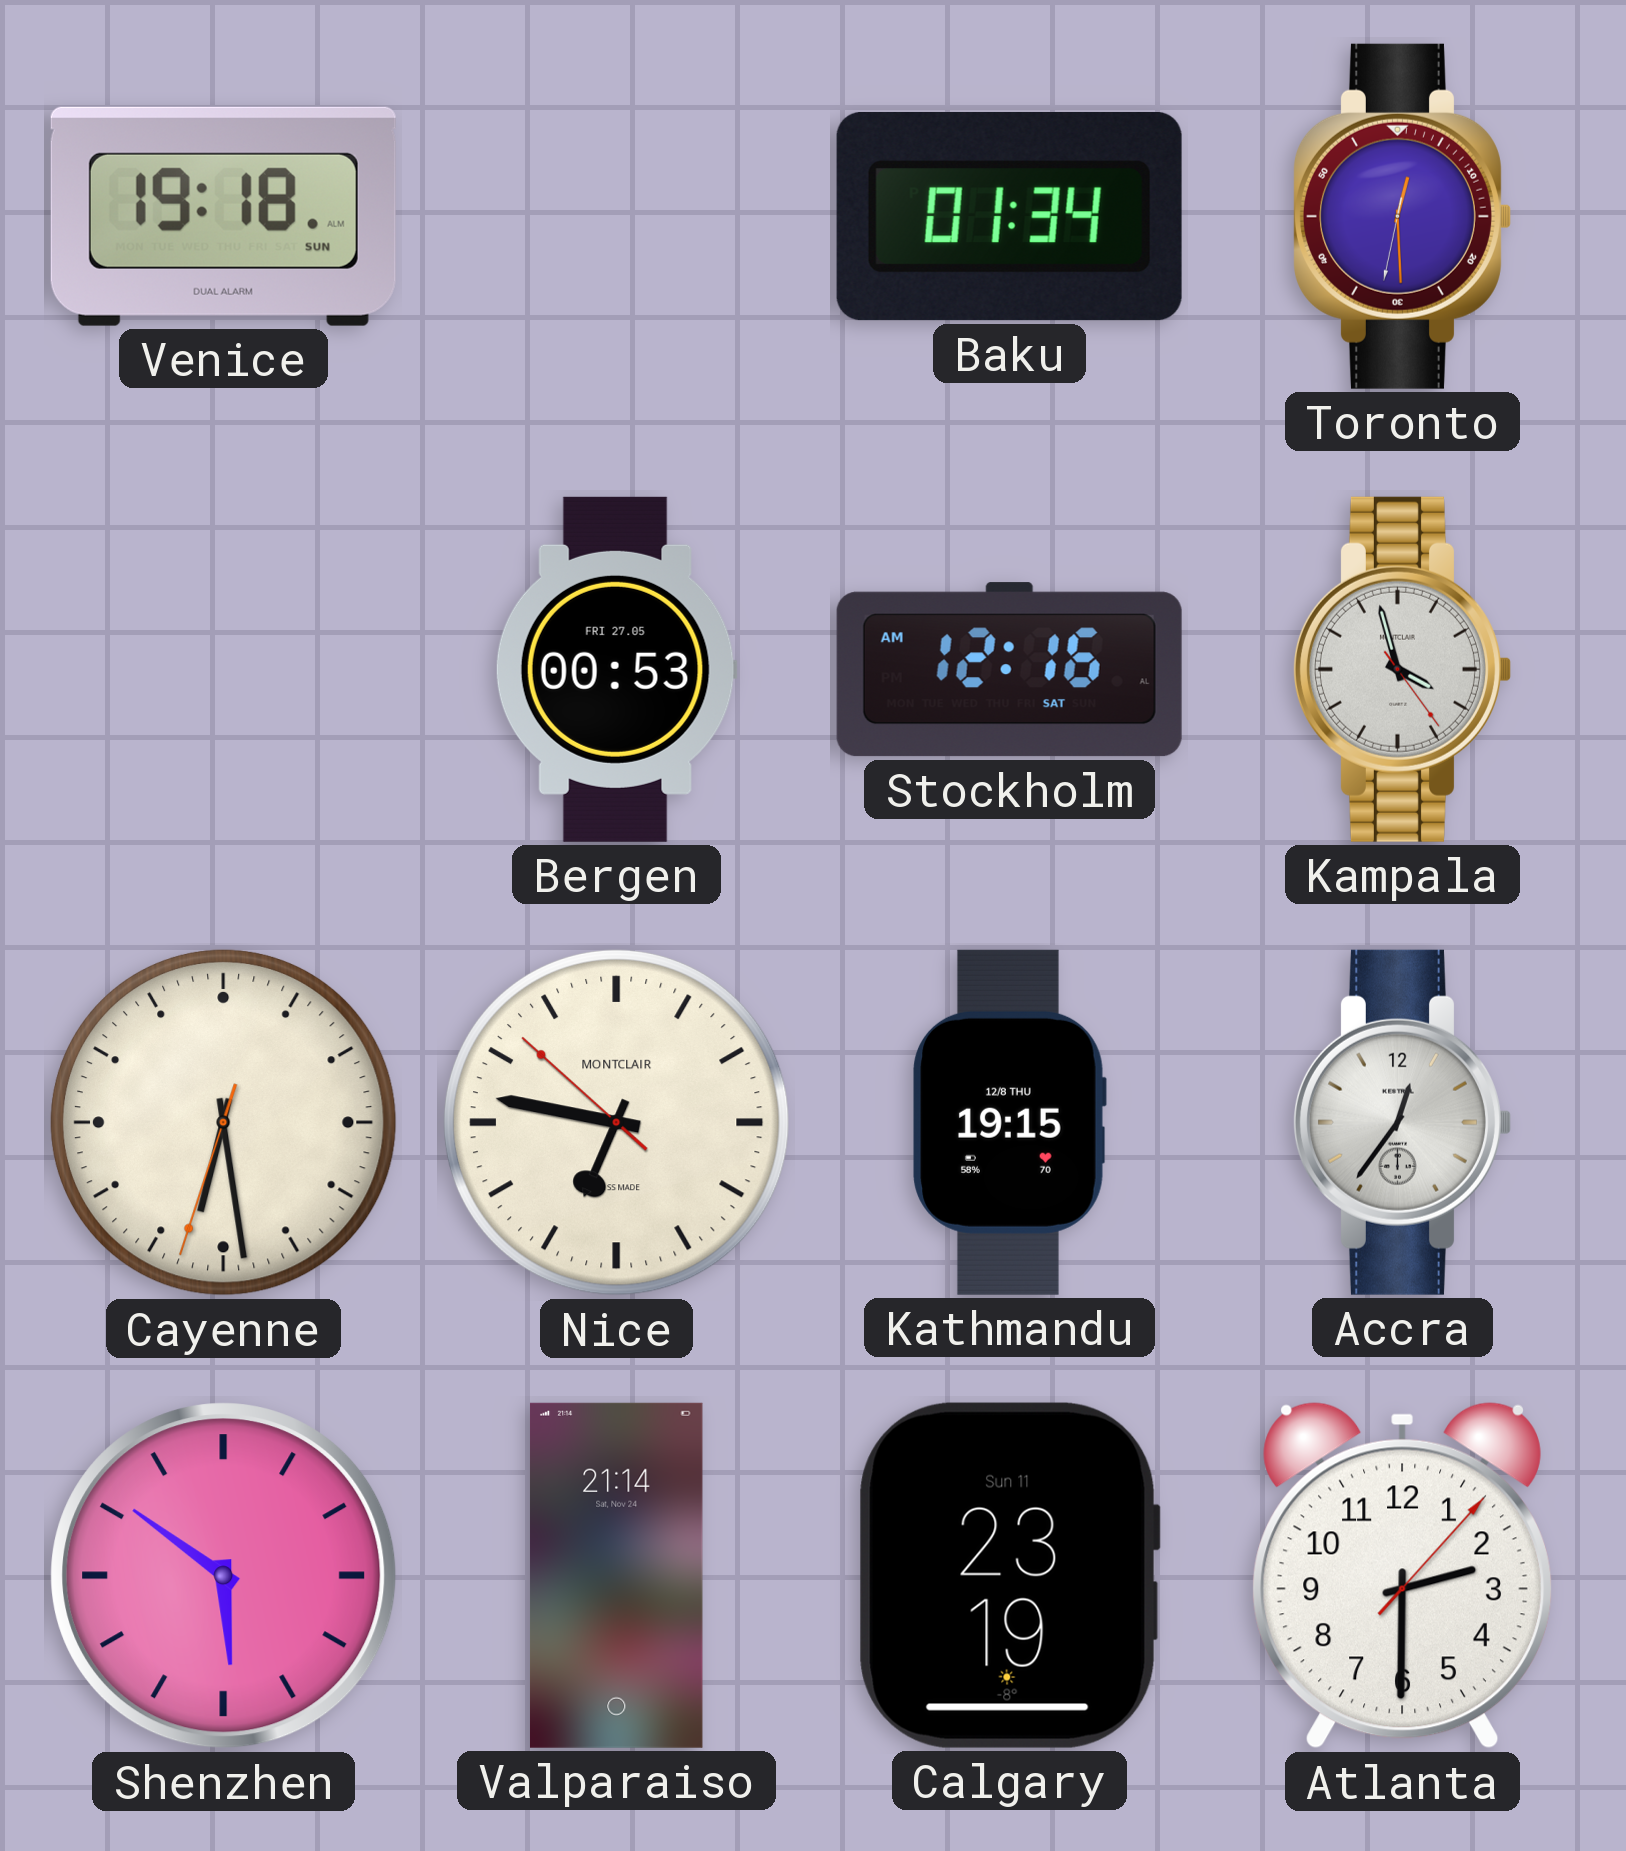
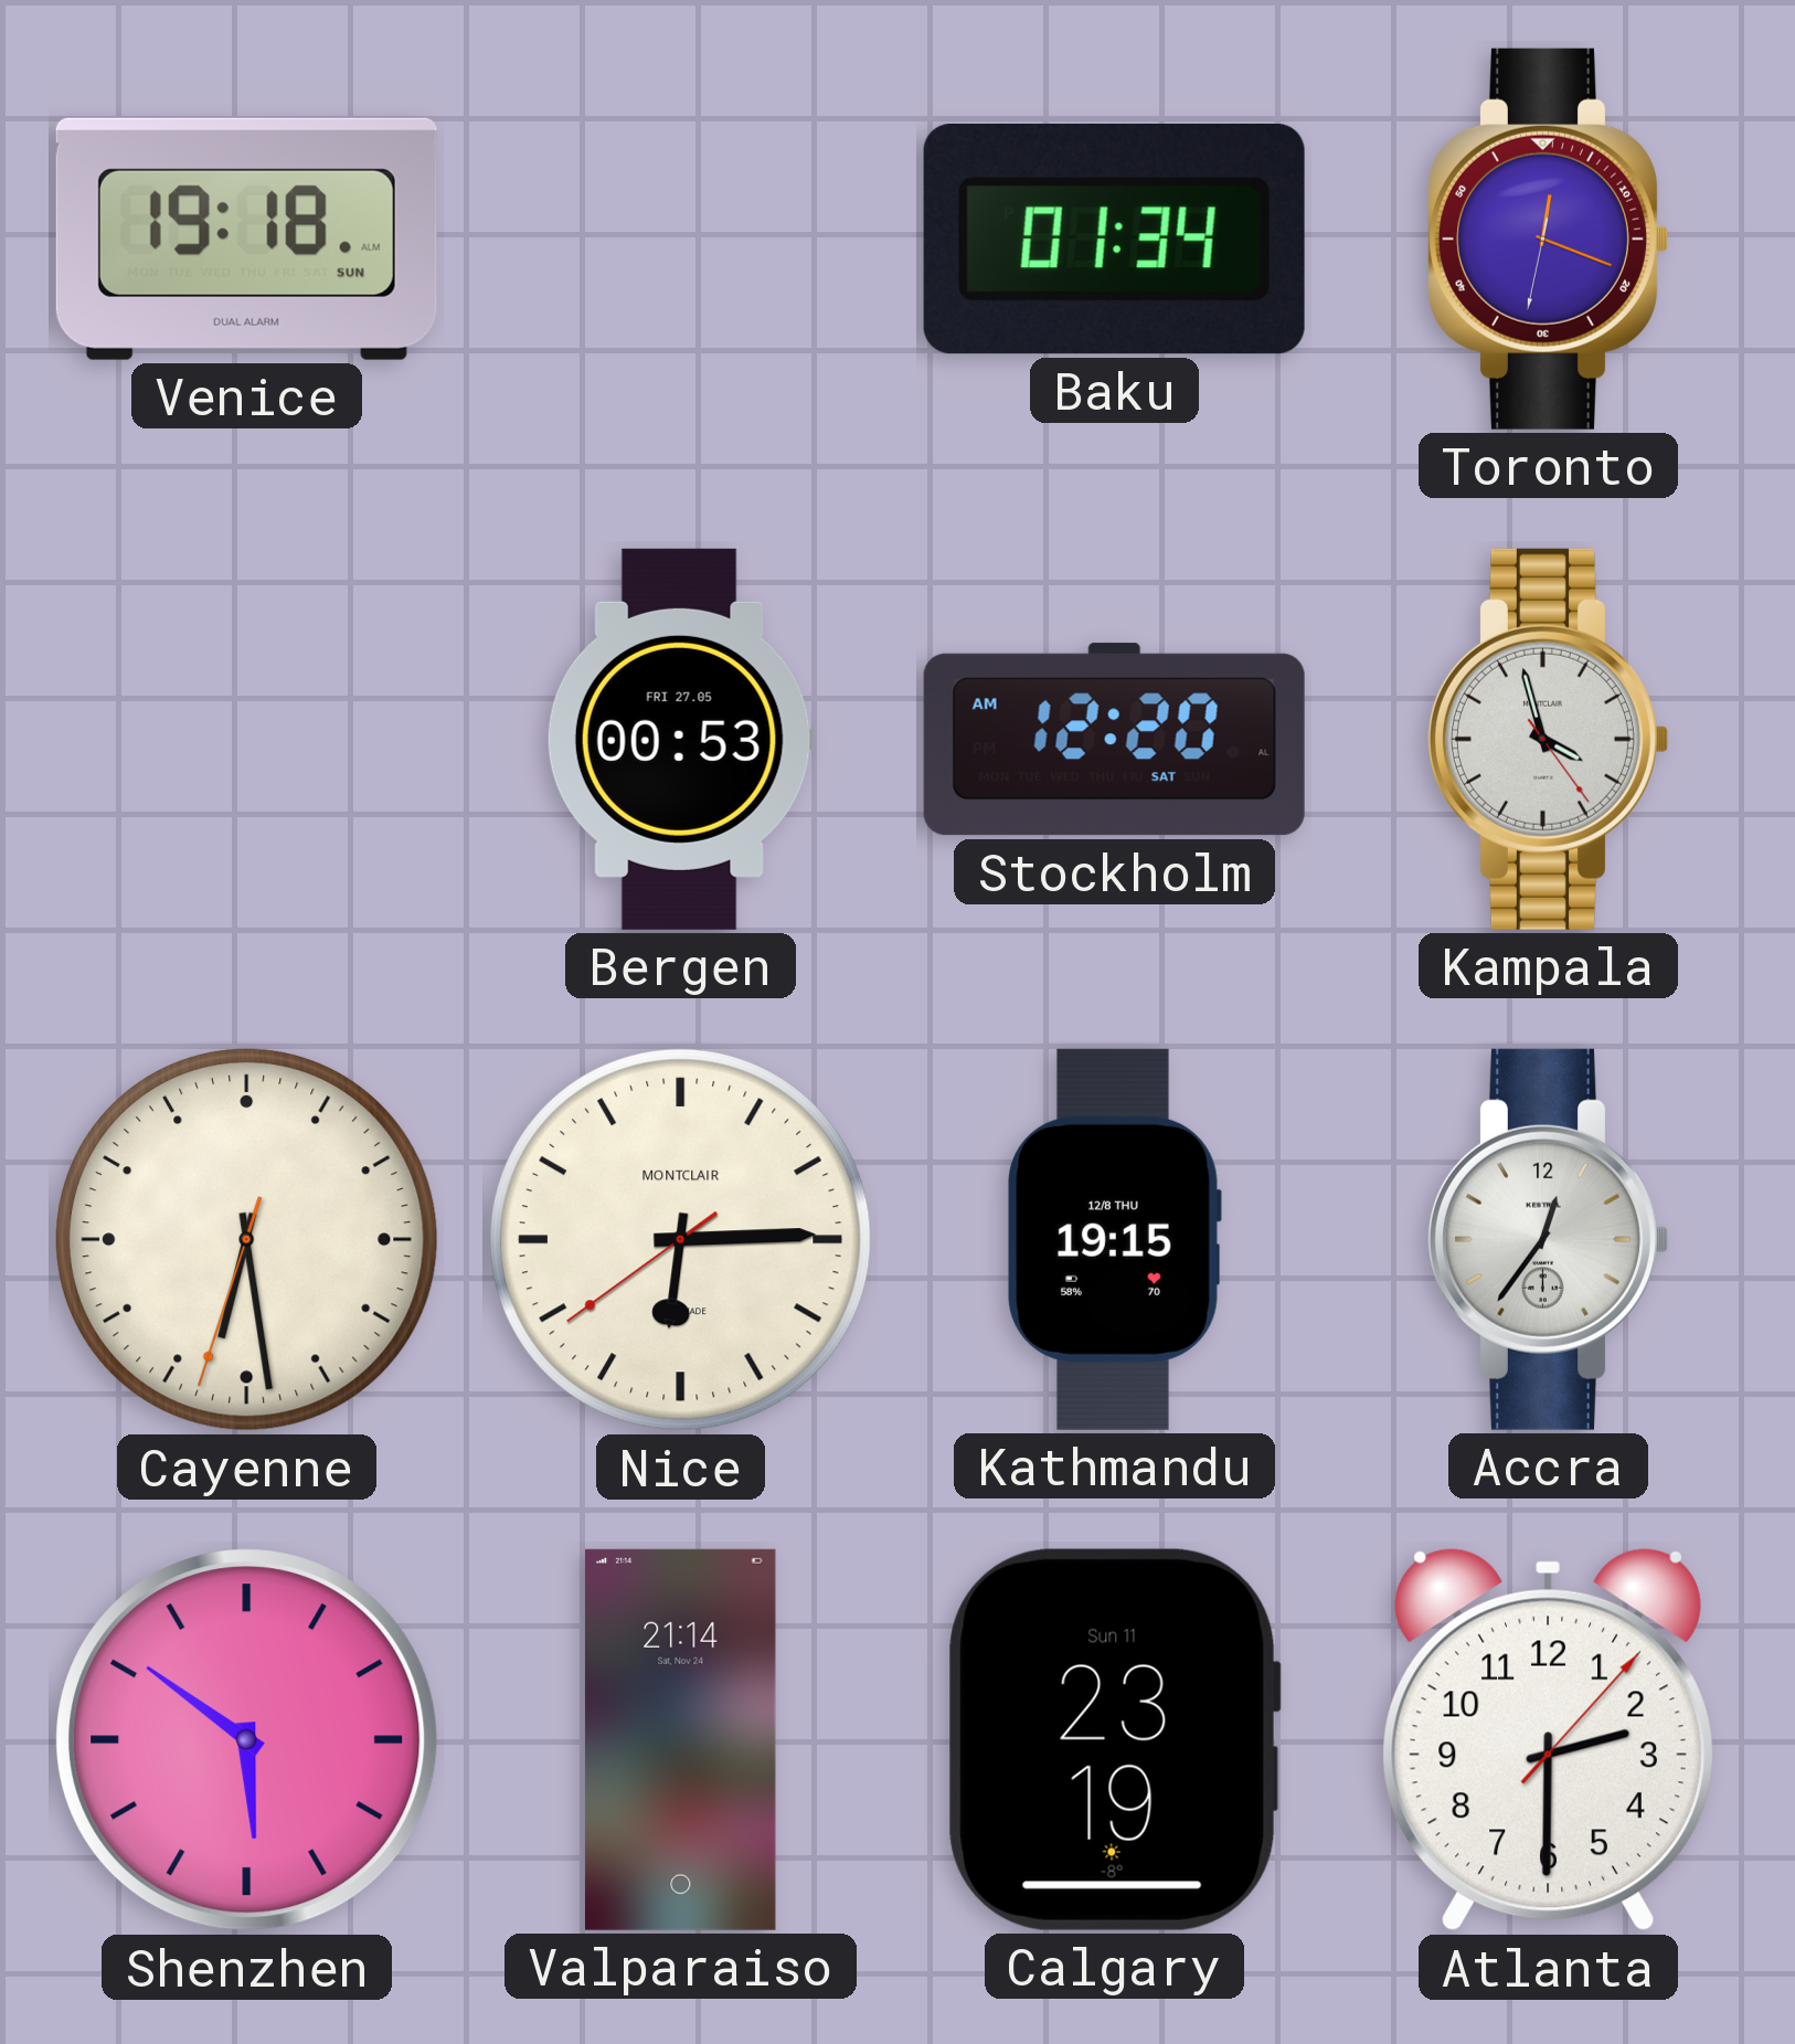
Toronto: 12:29 -> 12:18 (1548, 239)
Stockholm: 12:16 -> 12:20 (1114, 740)
Nice: 6:46 -> 6:14 (680, 1239)
